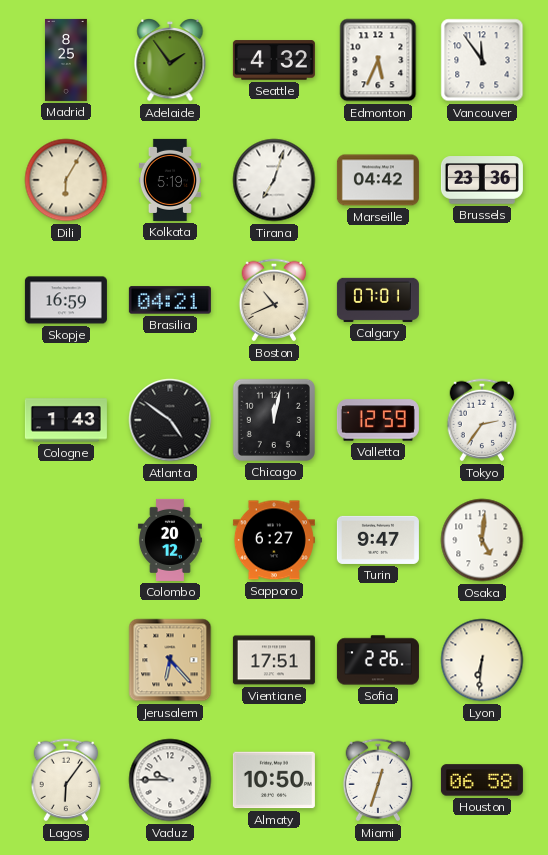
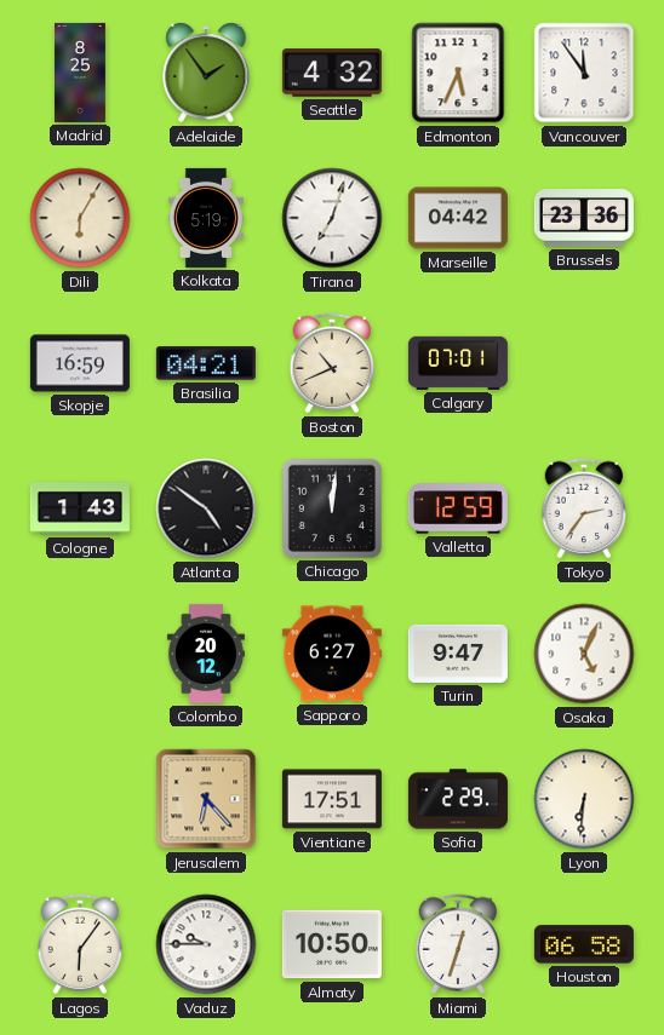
Chicago: 12:02 -> 12:01 (332, 508)
Osaka: 5:01 -> 5:04 (584, 654)
Sofia: 2:26 -> 2:29 (458, 799)
